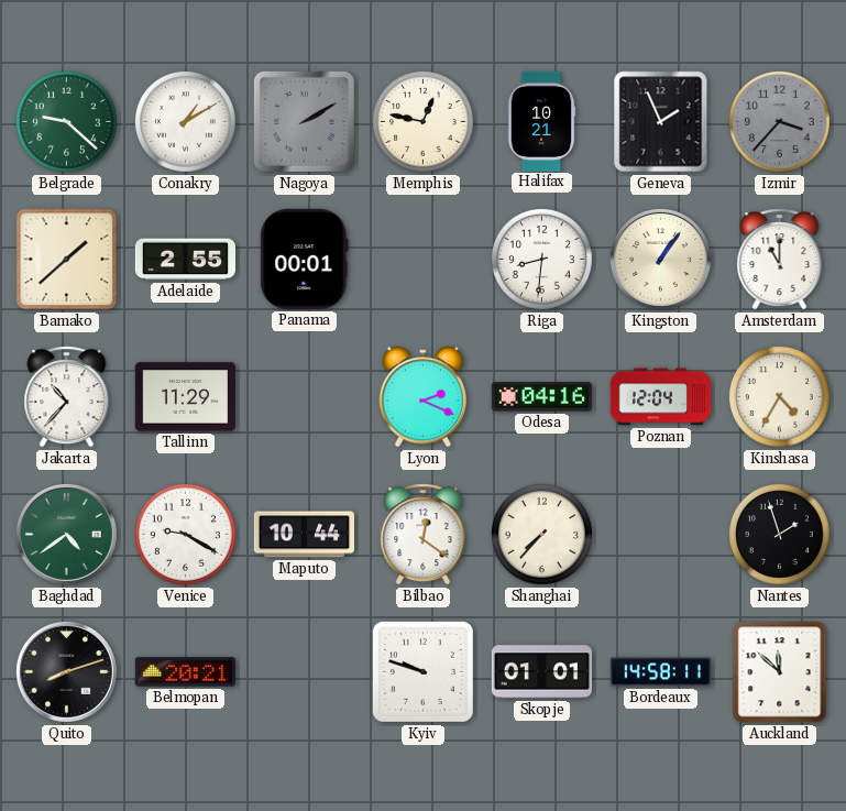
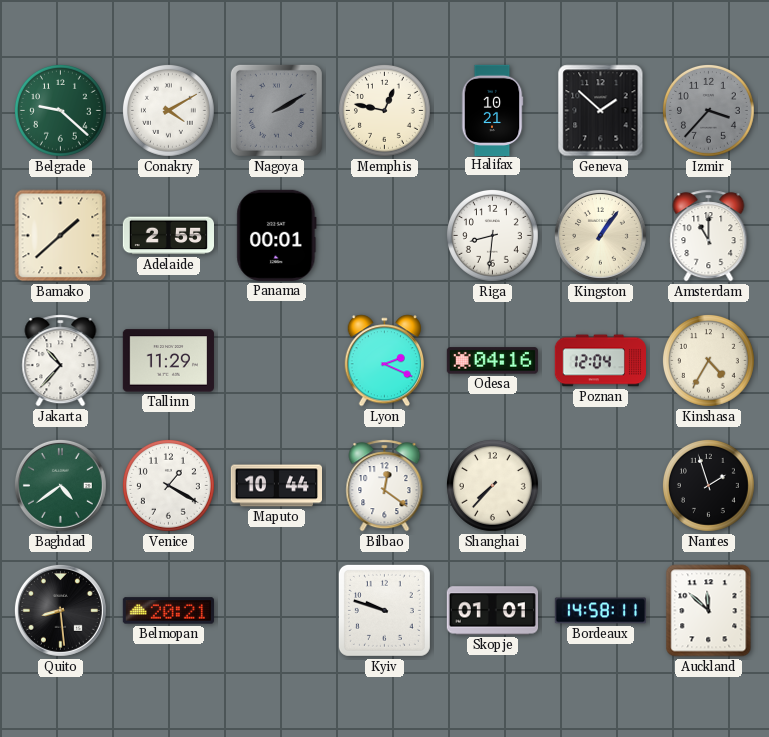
Conakry: 1:10 -> 4:10 (168, 110)
Geneva: 1:56 -> 1:52 (601, 111)
Venice: 9:20 -> 1:20 (168, 485)
Quito: 8:12 -> 8:29 (60, 610)
